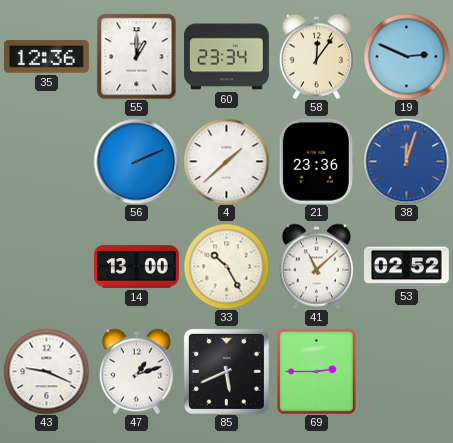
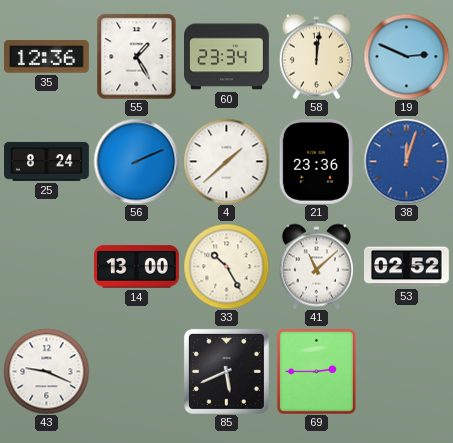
55: 1:00 -> 1:25 (137, 56)
58: 12:06 -> 12:01 (316, 56)
25: none -> 8:24 (47, 161)
47: 1:12 -> none (136, 371)
